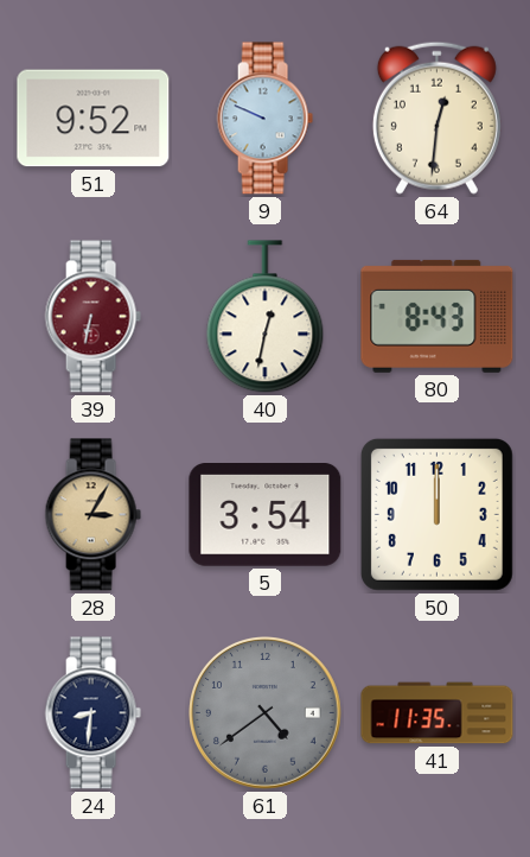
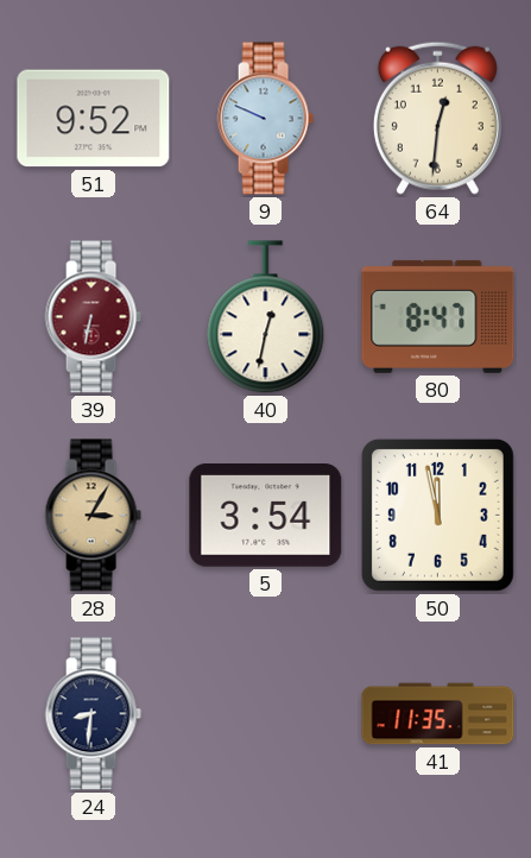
80: 8:43 -> 8:47 (438, 316)
50: 12:00 -> 11:58 (437, 515)
61: 4:39 -> none (266, 713)
